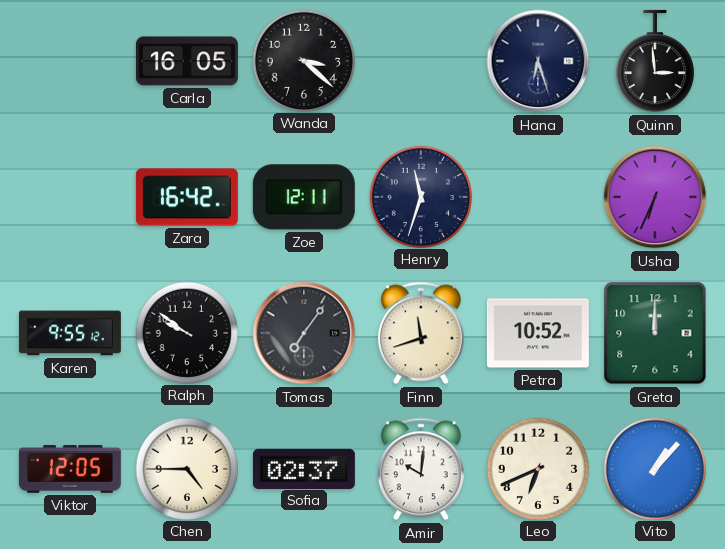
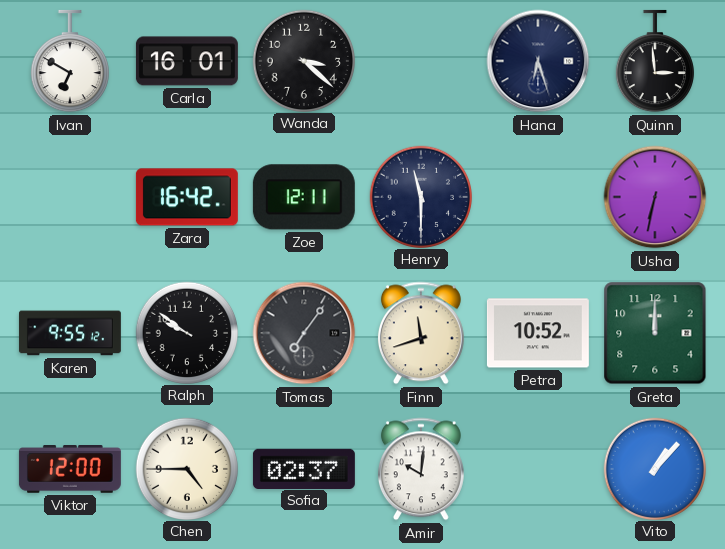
Ivan: none -> 6:50 (70, 61)
Carla: 16:05 -> 16:01 (187, 61)
Henry: 11:33 -> 11:30 (420, 196)
Usha: 6:34 -> 6:32 (655, 197)
Viktor: 12:05 -> 12:00 (70, 469)
Leo: 6:41 -> none (537, 468)
